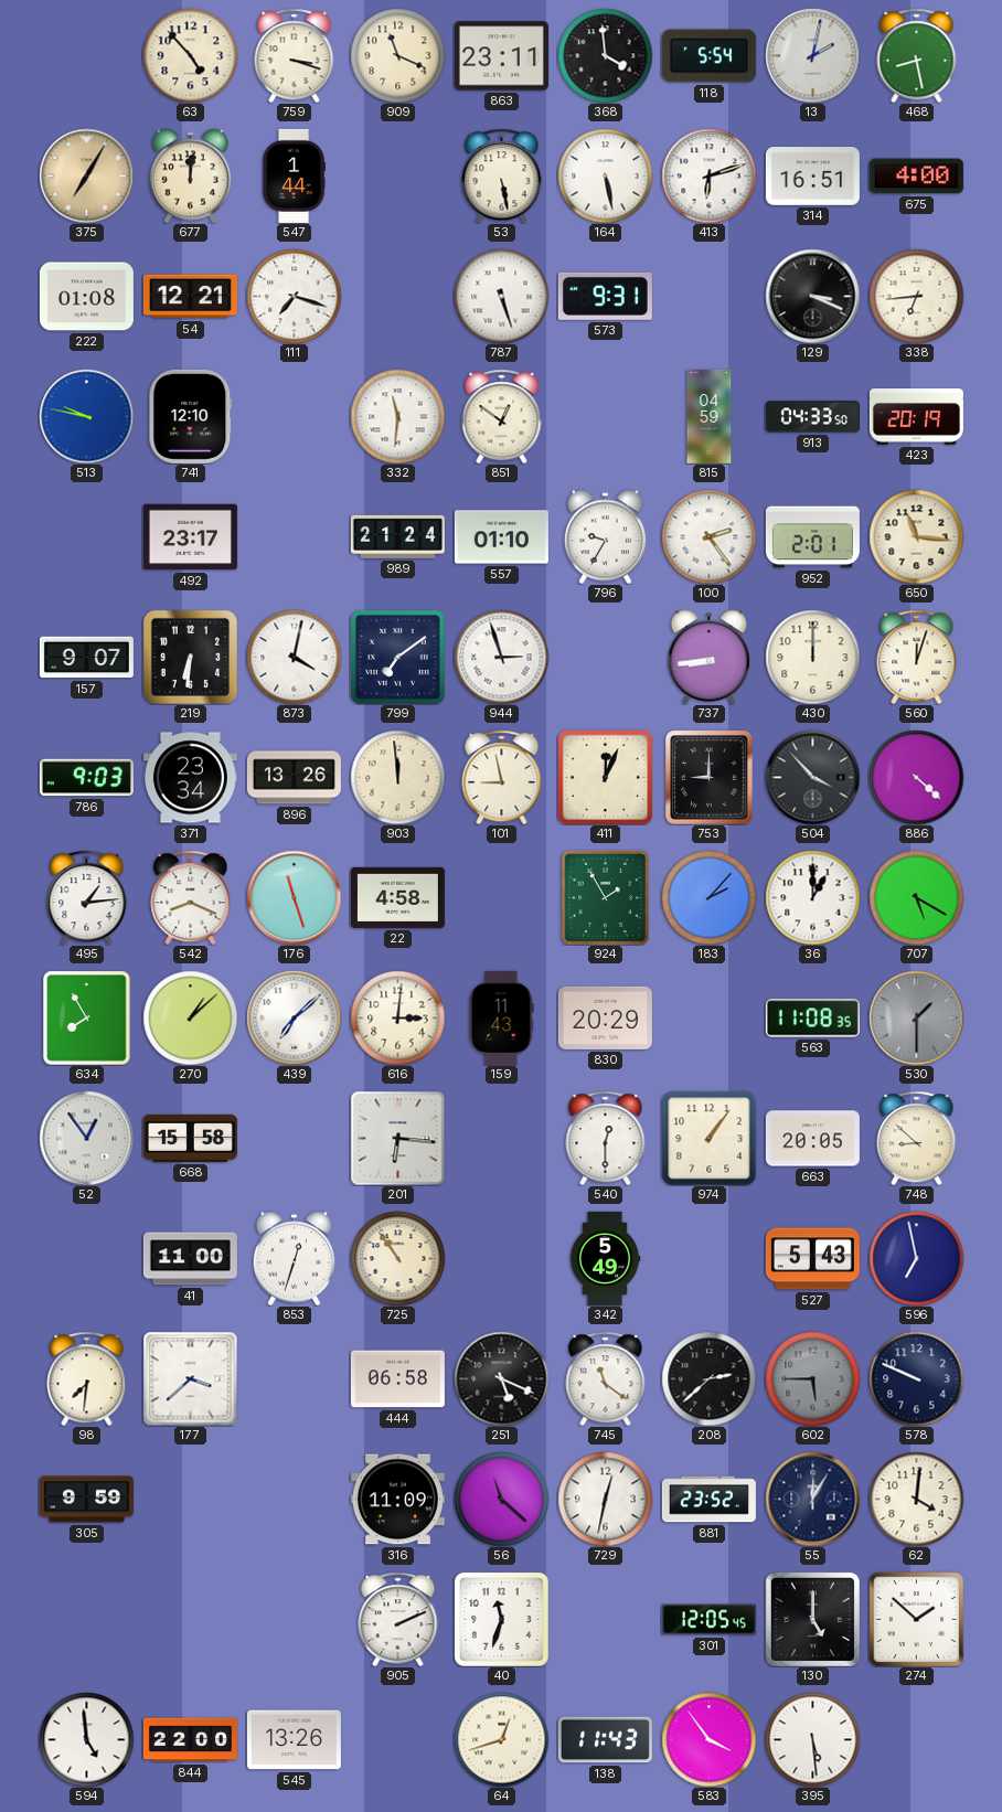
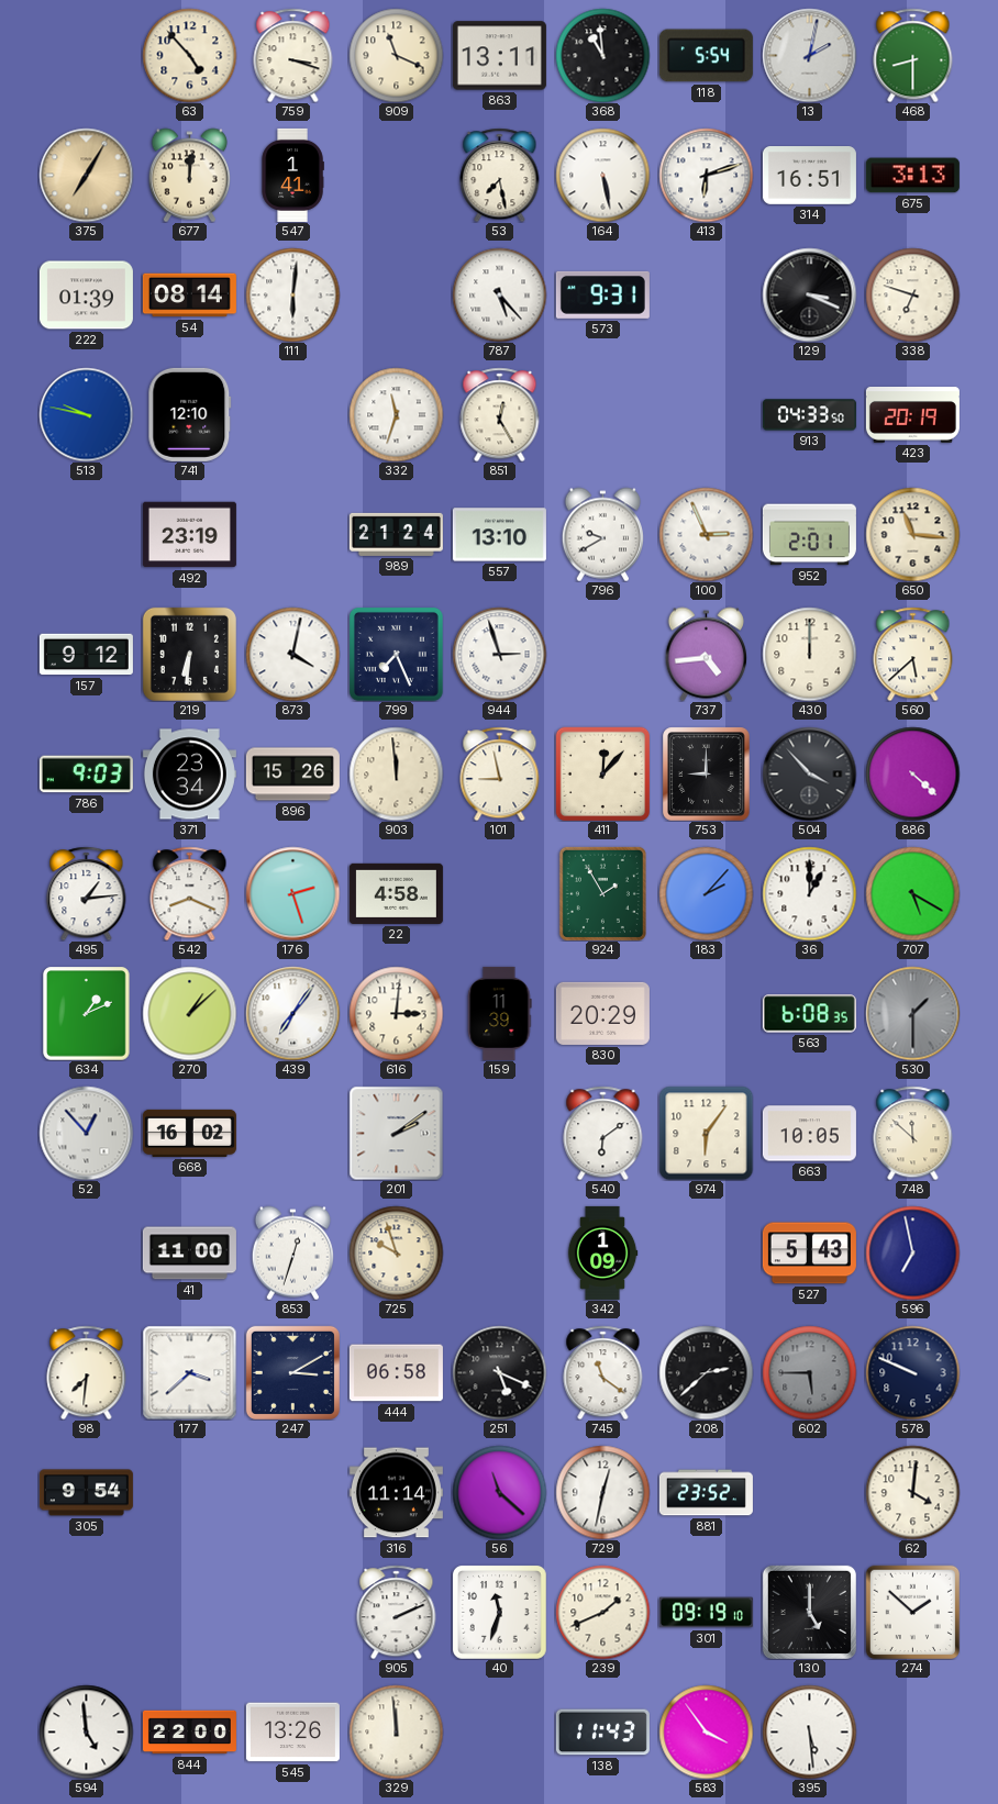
863: 23:11 -> 13:11 (499, 56)
368: 3:59 -> 10:59 (602, 55)
468: 8:28 -> 8:30 (913, 55)
547: 1:44 -> 1:41 (292, 175)
53: 5:28 -> 7:28 (500, 175)
675: 4:00 -> 3:13 (912, 176)
222: 01:08 -> 01:39 (86, 296)
54: 12:21 -> 08:14 (189, 296)
111: 7:18 -> 6:01 (292, 294)
787: 5:27 -> 5:23 (499, 294)
338: 6:44 -> 6:48 (912, 294)
332: 11:31 -> 11:33 (396, 414)
851: 12:51 -> 12:25 (500, 414)
815: 04:59 -> none (710, 416)
492: 23:17 -> 23:19 (189, 535)
557: 01:10 -> 13:10 (499, 535)
796: 9:35 -> 9:40 (602, 534)
100: 2:24 -> 2:56 (706, 534)
157: 9:07 -> 9:12 (86, 655)
799: 7:09 -> 7:26 (397, 655)
737: 8:44 -> 4:44 (706, 654)
560: 12:03 -> 5:38 (913, 654)
896: 13:26 -> 15:26 (292, 775)
411: 12:04 -> 12:07 (602, 773)
176: 11:27 -> 2:27 (292, 893)
634: 7:55 -> 1:11 (87, 1013)
439: 7:08 -> 7:06 (292, 1013)
159: 11:43 -> 11:39 (500, 1013)
563: 11:08 -> 6:08 (809, 1014)
52: 12:54 -> 12:53 (86, 1133)
668: 15:58 -> 16:02 (189, 1133)
201: 6:16 -> 2:09 (396, 1133)
540: 12:30 -> 6:09 (603, 1133)
974: 1:06 -> 6:06 (706, 1133)
663: 20:05 -> 10:05 (809, 1134)
748: 8:52 -> 11:52 (913, 1133)
725: 10:54 -> 9:57 (396, 1252)
342: 5:49 -> 1:09 (602, 1252)
247: none -> 3:10 (292, 1372)
305: 9:59 -> 9:54 (86, 1493)
316: 11:09 -> 11:14 (396, 1493)
55: 12:05 -> none (812, 1499)
239: none -> 1:41 (602, 1612)
301: 12:05 -> 09:19 (706, 1613)
329: none -> 11:59 (396, 1731)
64: 12:42 -> none (501, 1739)
